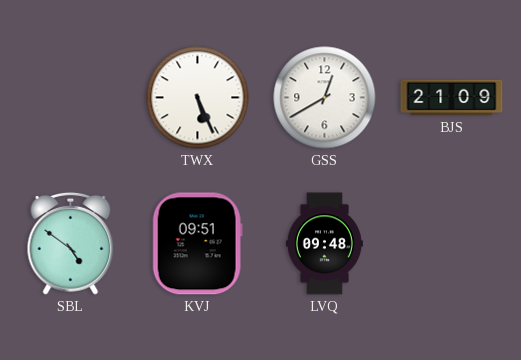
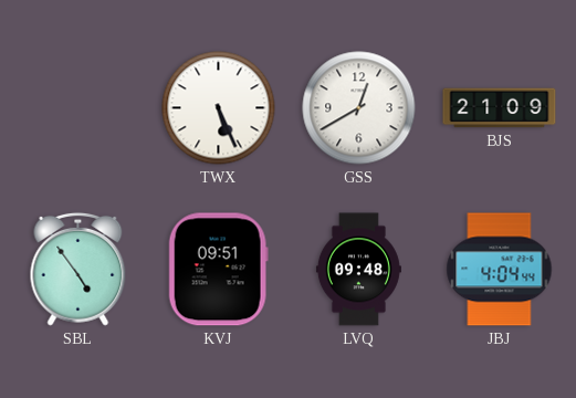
SBL: 4:51 -> 4:54 (78, 269)
JBJ: none -> 4:04 (500, 270)
